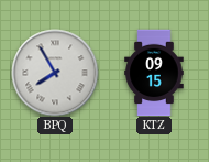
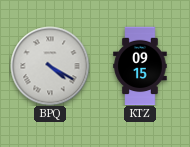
BPQ: 7:55 -> 4:20 (50, 66)
